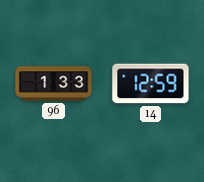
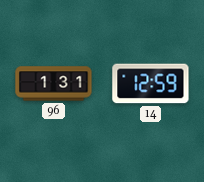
96: 1:33 -> 1:31 (54, 84)
